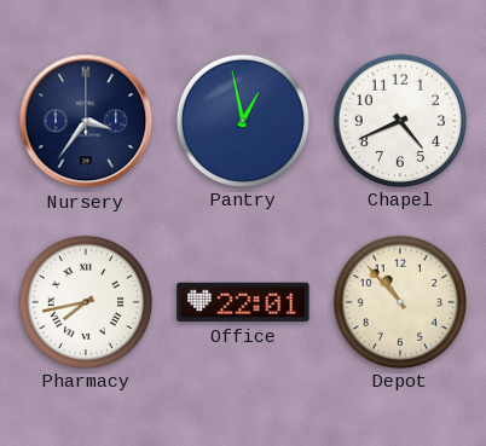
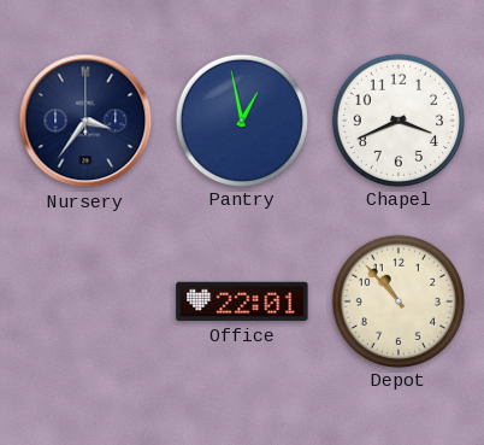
Chapel: 4:41 -> 3:41 (397, 119)
Pharmacy: 7:43 -> none (85, 301)
